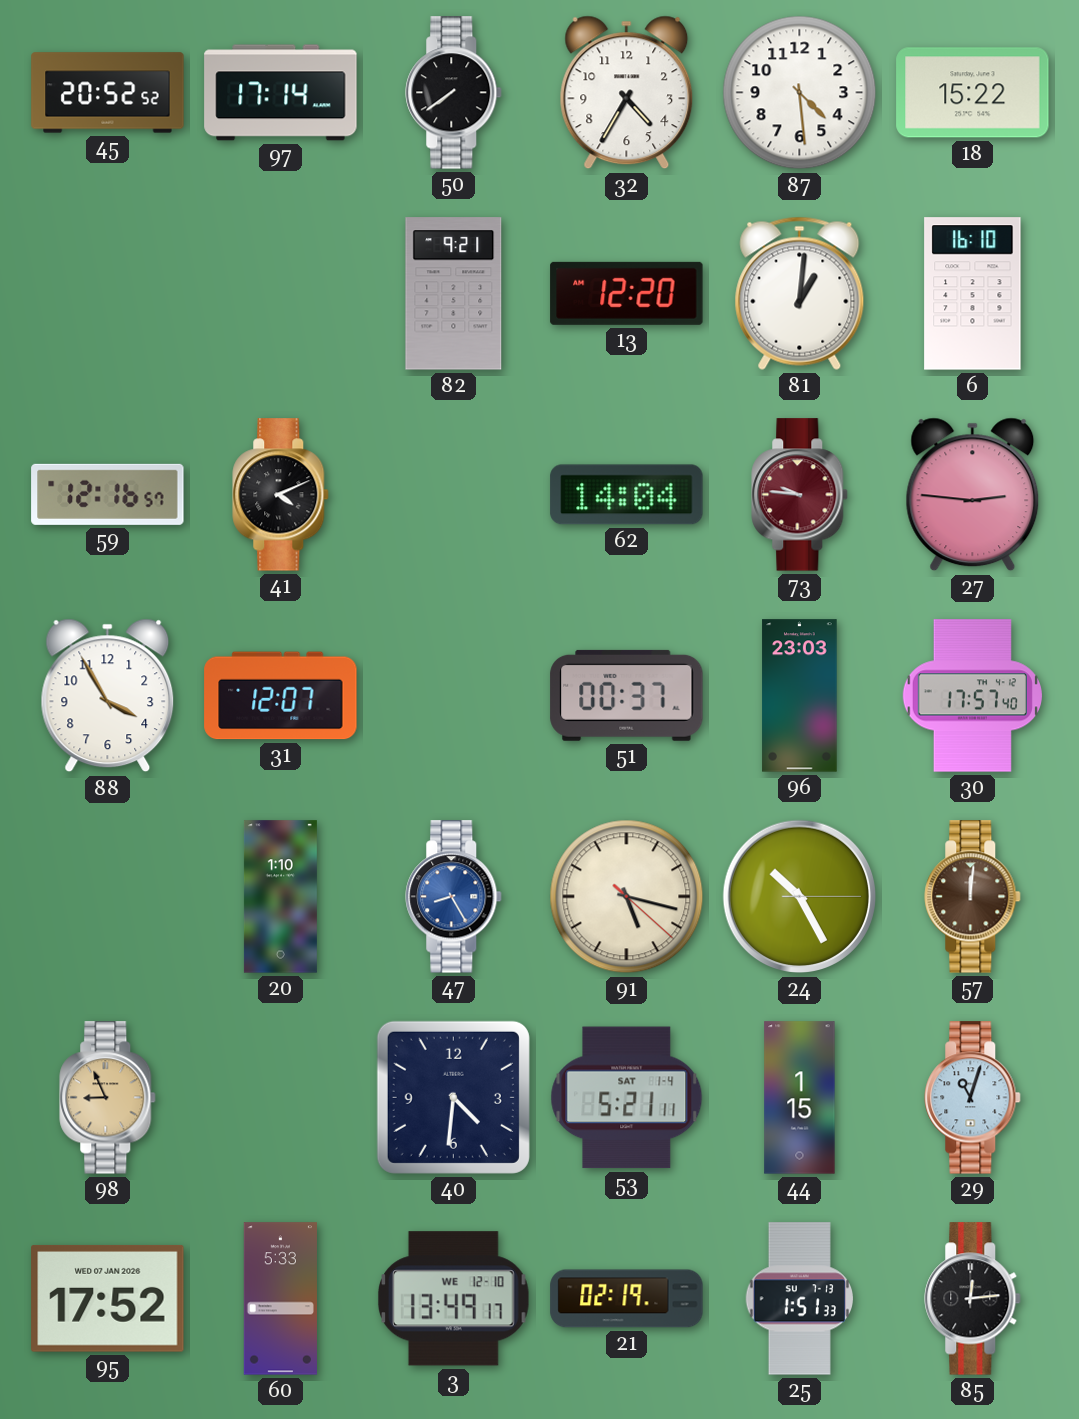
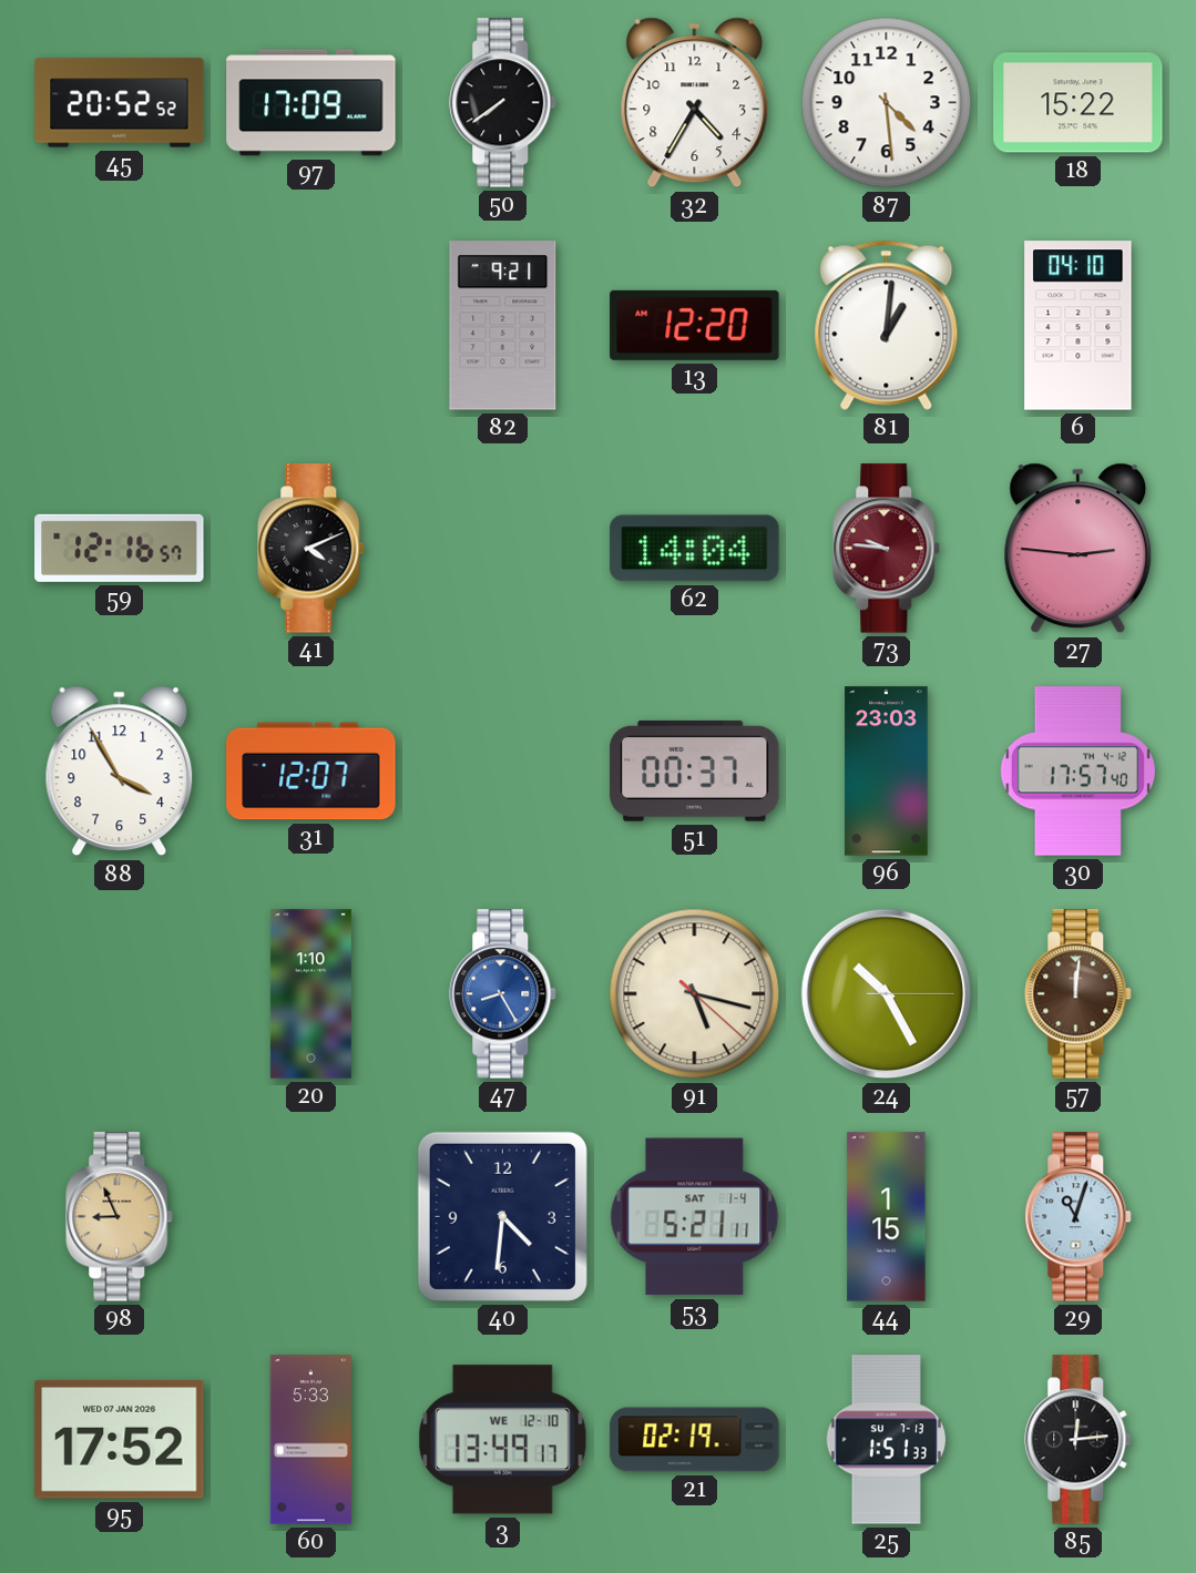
97: 17:14 -> 17:09 (311, 103)
6: 16:10 -> 04:10 (1079, 326)
